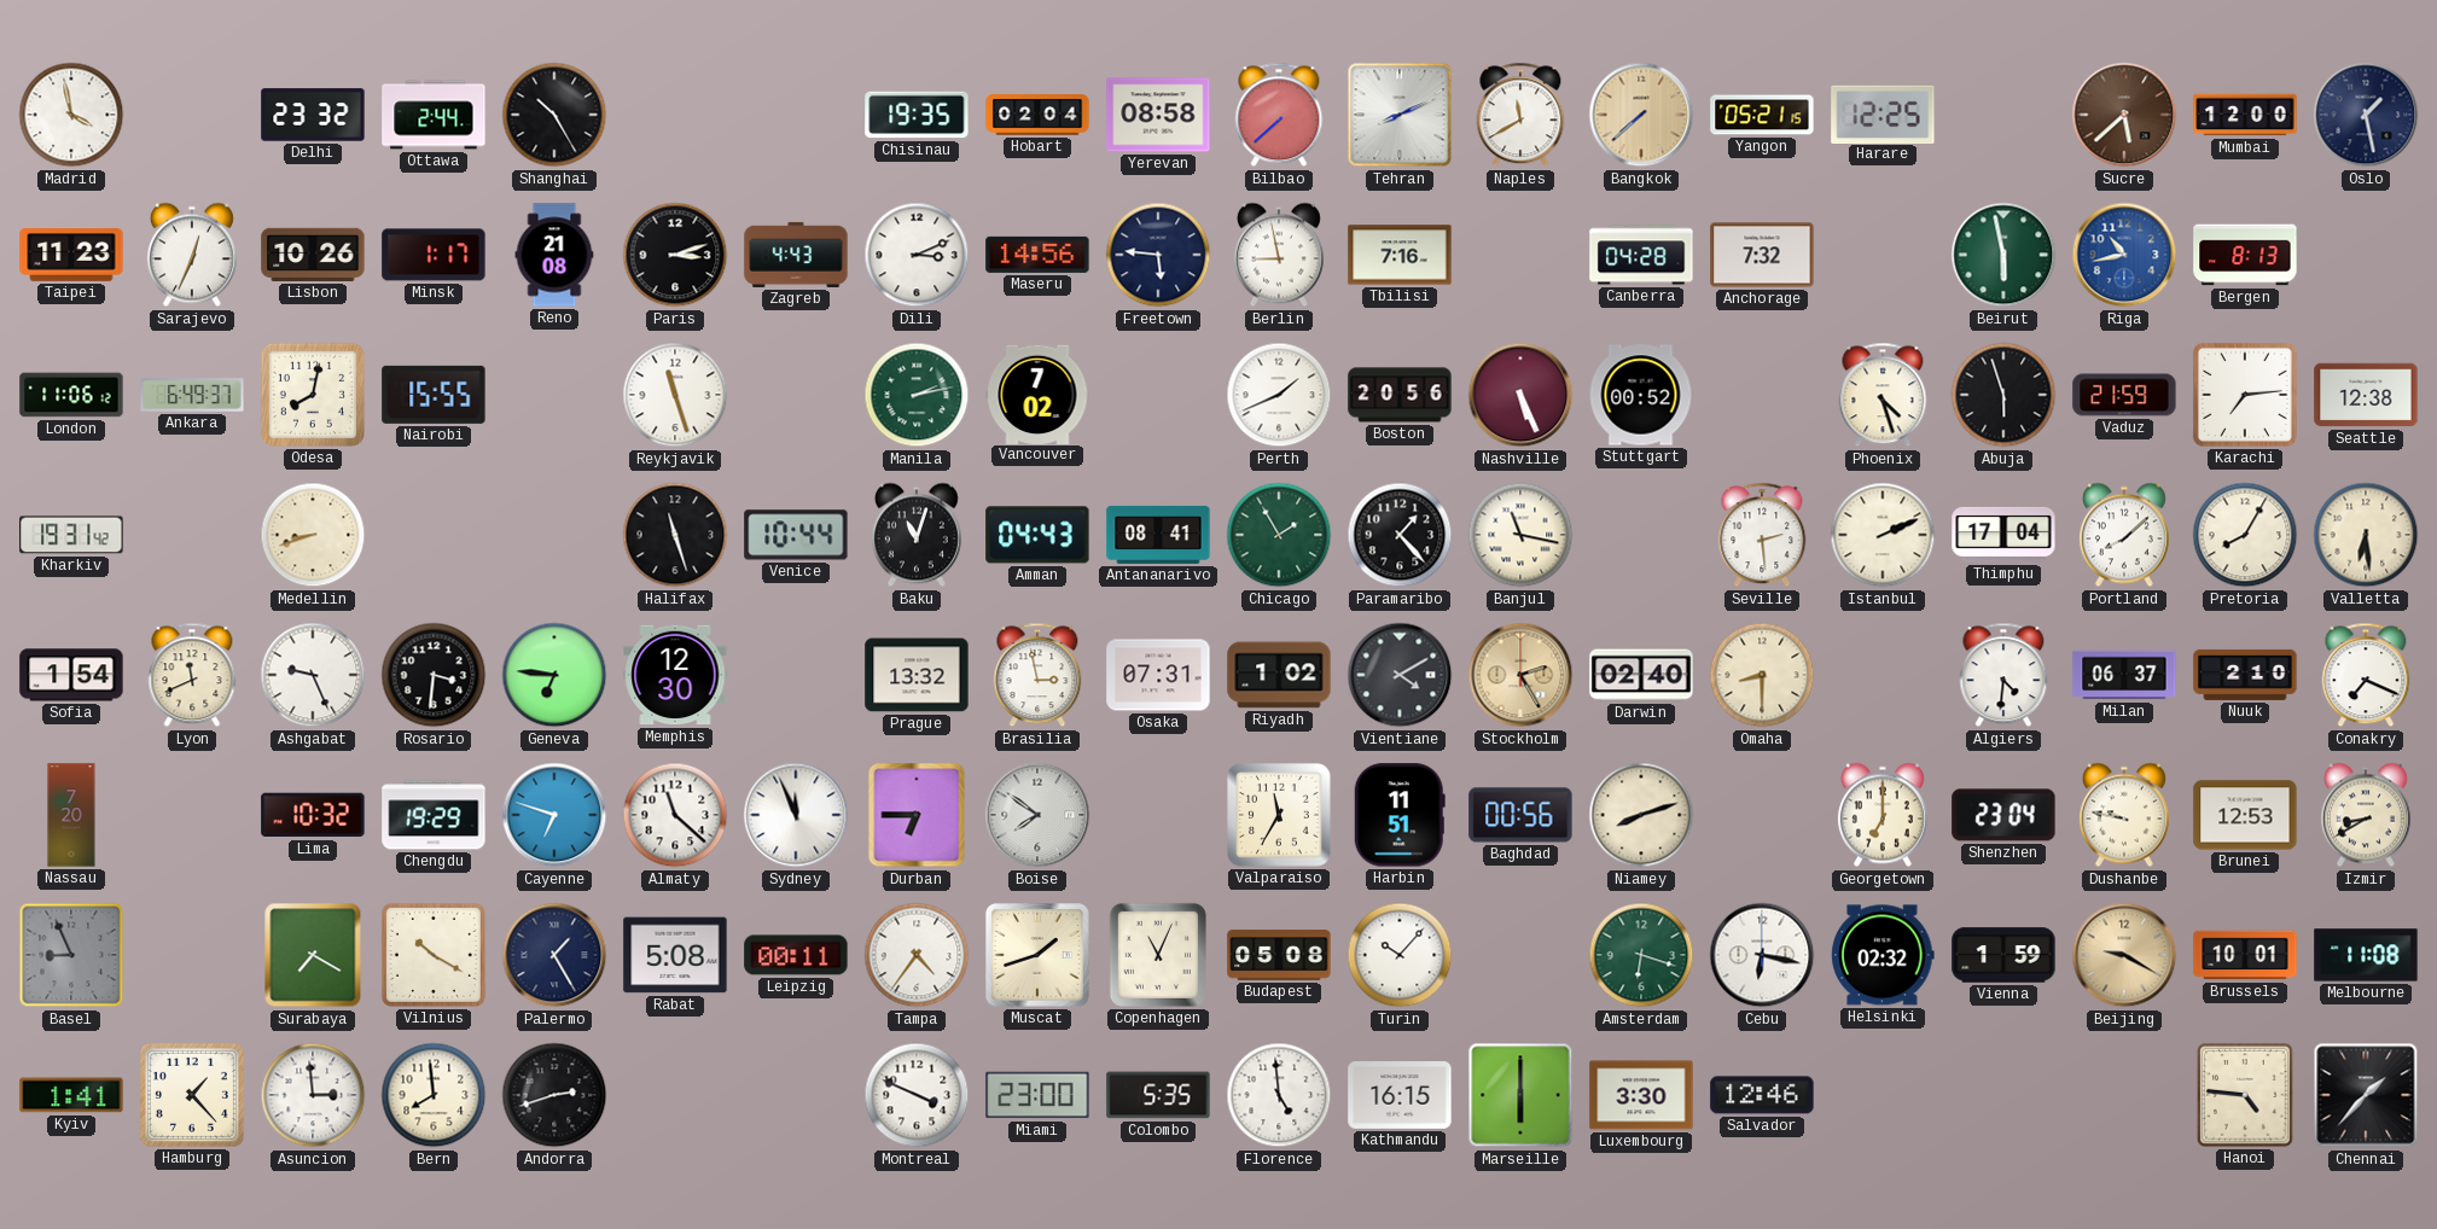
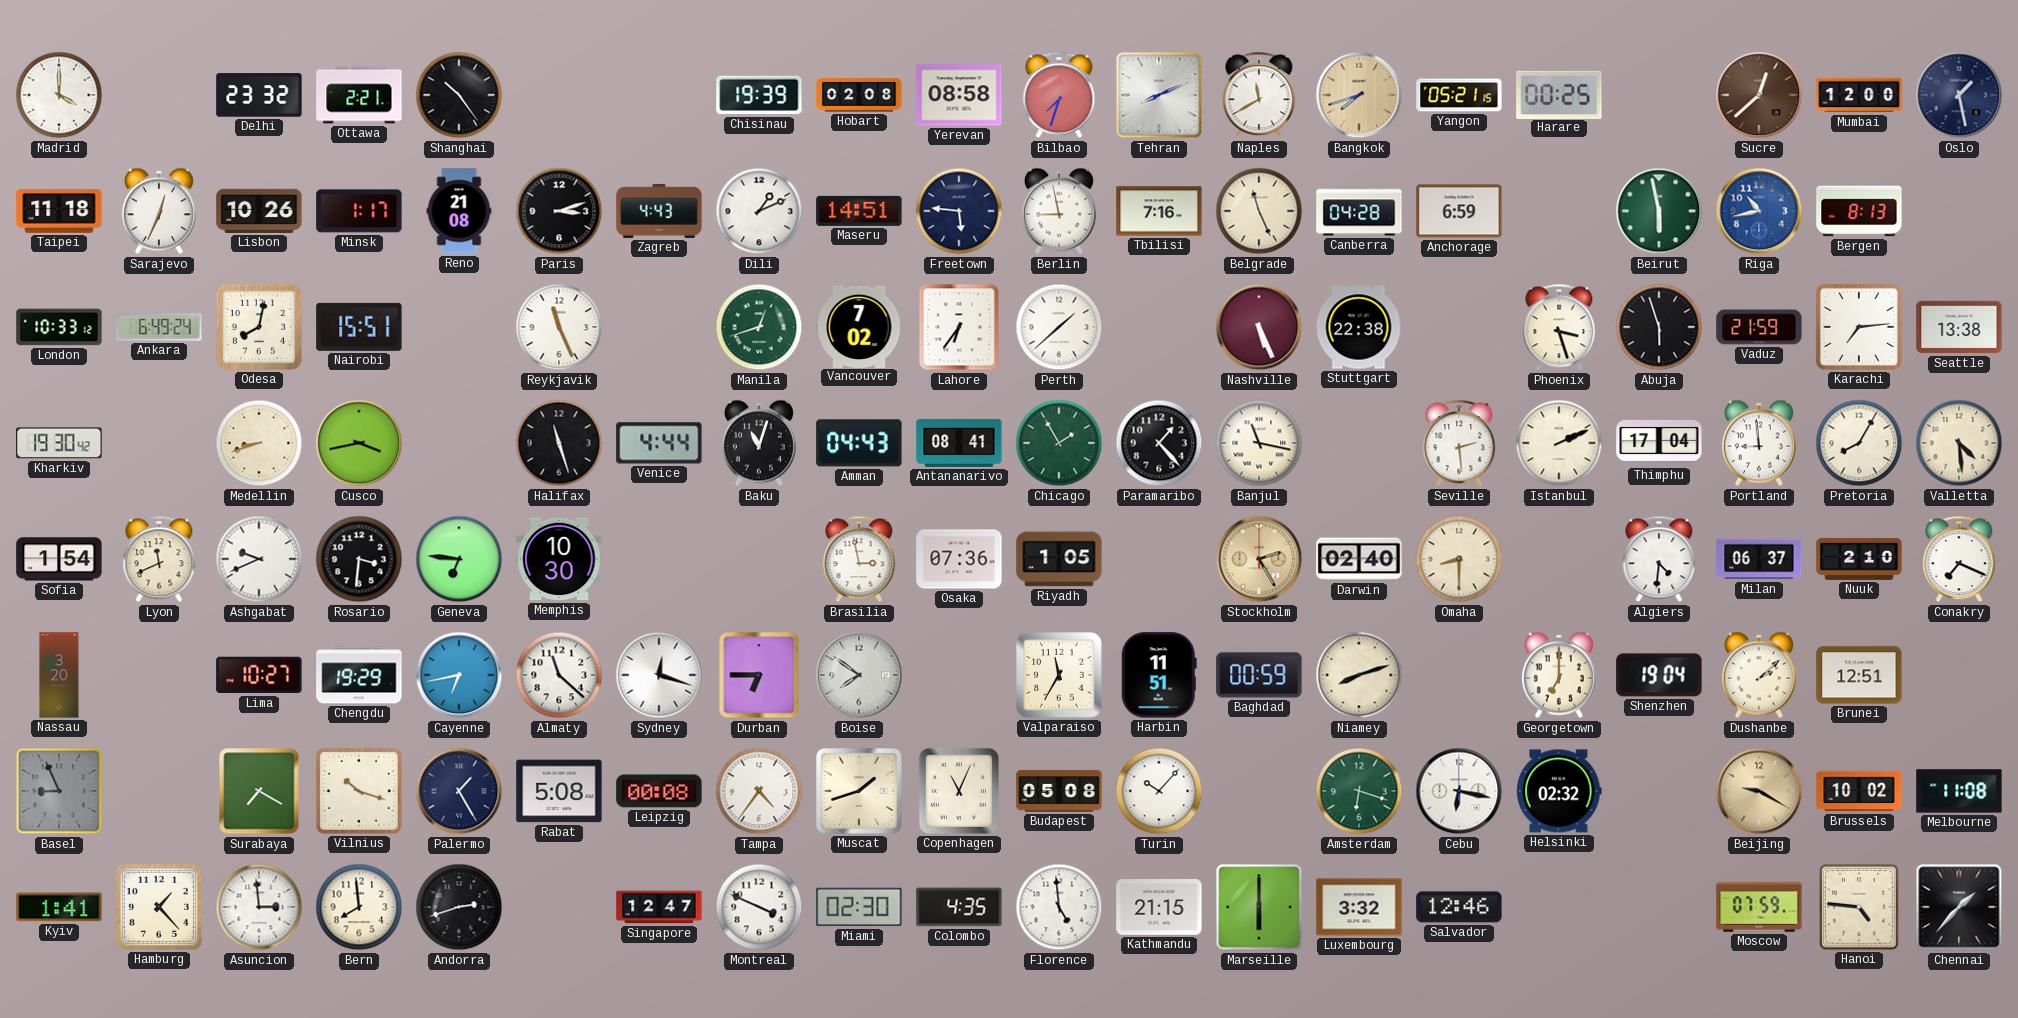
Madrid: 3:58 -> 4:00 (59, 95)
Ottawa: 2:44 -> 2:21 (359, 95)
Shanghai: 10:25 -> 10:24 (459, 95)
Chisinau: 19:35 -> 19:39 (759, 95)
Hobart: 02:04 -> 02:08 (859, 96)
Bilbao: 7:38 -> 7:33 (1059, 95)
Bangkok: 7:38 -> 7:42 (1359, 95)
Harare: 12:25 -> 00:25 (1559, 94)
Sucre: 5:38 -> 12:38 (1759, 95)
Taipei: 11:23 -> 11:18 (59, 212)
Dili: 3:11 -> 1:11 (759, 211)
Maseru: 14:56 -> 14:51 (859, 211)
Belgrade: none -> 11:26 (1259, 211)
Anchorage: 7:32 -> 6:59 (1459, 211)
London: 11:06 -> 10:33 (59, 327)
Ankara: 6:49:37 -> 6:49:24 (159, 327)
Nairobi: 15:55 -> 15:51 (359, 327)
Reykjavik: 11:27 -> 11:26 (559, 327)
Manila: 2:13 -> 12:42 (759, 327)
Lahore: none -> 6:36 (959, 327)
Perth: 1:41 -> 1:38 (1059, 327)
Boston: 20:56 -> none (1400, 395)
Stuttgart: 00:52 -> 22:38 (1359, 327)
Phoenix: 4:27 -> 3:27 (1559, 327)
Seattle: 12:38 -> 13:38 (1959, 327)
Kharkiv: 19:31 -> 19:30 (59, 443)
Cusco: none -> 3:43 (359, 443)
Venice: 10:44 -> 4:44 (659, 443)
Portland: 8:08 -> 8:59 (1759, 443)
Valletta: 6:29 -> 4:29 (1959, 443)
Ashgabat: 9:26 -> 9:41 (259, 559)
Memphis: 12:30 -> 10:30 (559, 559)
Prague: 13:32 -> none (917, 675)
Osaka: 07:31 -> 07:36 (959, 559)
Riyadh: 1:02 -> 1:05 (1059, 559)
Vientiane: 4:10 -> none (1400, 675)
Nassau: 7:20 -> 3:20 (59, 675)
Lima: 10:32 -> 10:27 (259, 675)
Cayenne: 6:48 -> 6:43 (459, 675)
Sydney: 11:56 -> 12:18 (659, 675)
Baghdad: 00:56 -> 00:59 (1259, 675)
Shenzhen: 23:04 -> 19:04 (1659, 675)
Dushanbe: 9:47 -> 2:08 (1759, 675)
Brunei: 12:53 -> 12:51 (1859, 675)
Izmir: 8:40 -> none (2366, 815)
Vilnius: 10:20 -> 10:18 (359, 791)
Leipzig: 00:11 -> 00:08 (659, 791)
Vienna: 1:59 -> none (2003, 955)
Brussels: 10:01 -> 10:02 (1859, 791)
Singapore: none -> 12:47 (659, 907)
Miami: 23:00 -> 02:30 (859, 907)
Colombo: 5:35 -> 4:35 (959, 907)
Kathmandu: 16:15 -> 21:15 (1159, 908)
Luxembourg: 3:30 -> 3:32 (1359, 907)
Moscow: none -> 07:59 (1759, 907)
